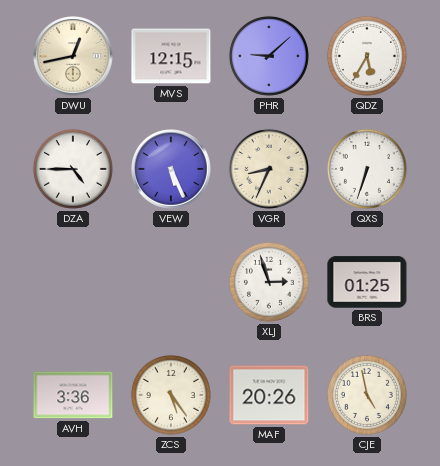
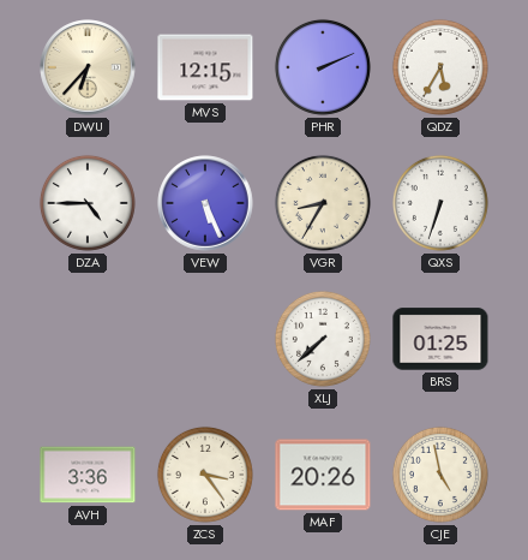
DWU: 12:43 -> 6:37 (88, 67)
PHR: 9:08 -> 2:11 (323, 67)
VGR: 8:34 -> 8:35 (323, 203)
XLJ: 2:57 -> 7:38 (323, 339)
ZCS: 5:24 -> 3:24 (205, 475)
